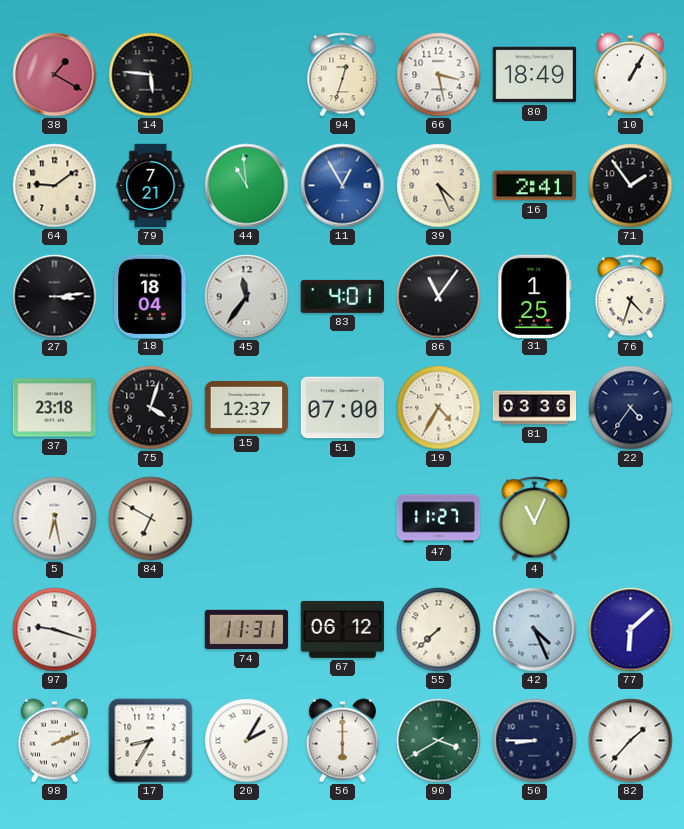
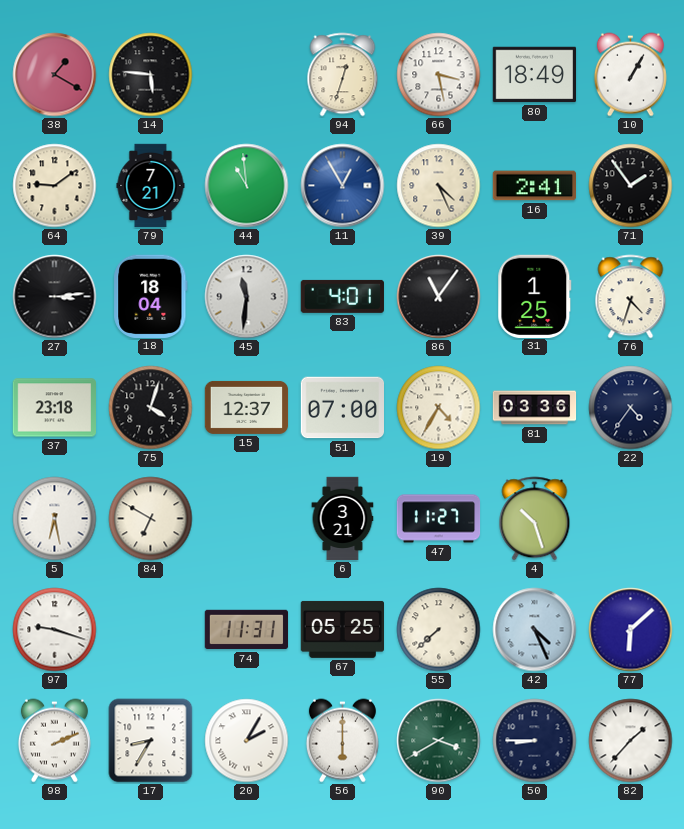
45: 11:36 -> 11:31 (247, 297)
6: none -> 3:21 (343, 519)
4: 11:04 -> 10:27 (535, 519)
67: 06:12 -> 05:25 (342, 629)
